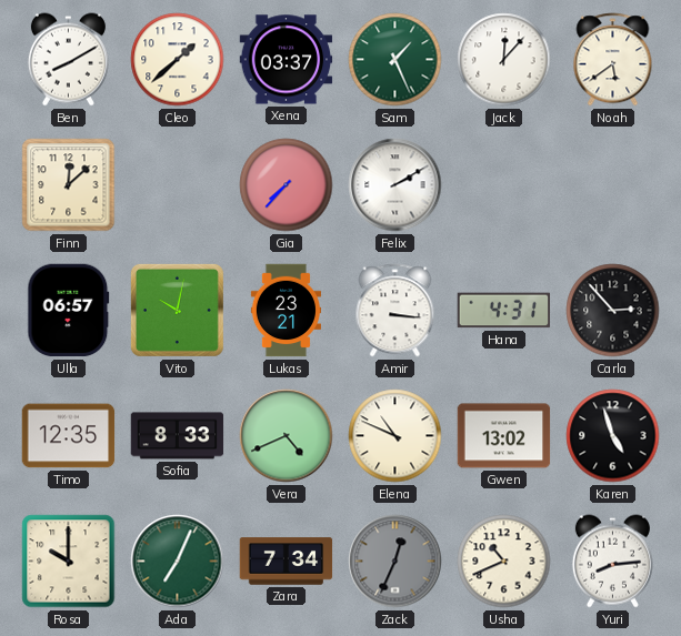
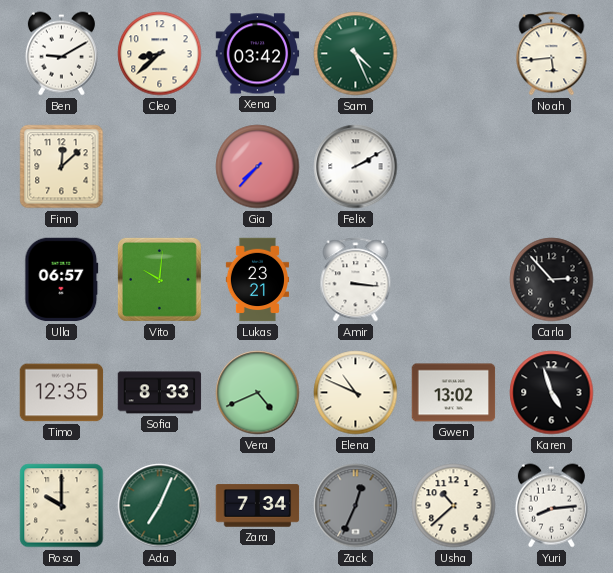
Ben: 8:10 -> 9:10 (61, 54)
Cleo: 1:38 -> 8:38 (160, 54)
Xena: 03:37 -> 03:42 (258, 54)
Sam: 1:26 -> 4:26 (356, 54)
Jack: 12:07 -> none (504, 60)
Noah: 5:39 -> 5:44 (552, 54)
Vito: 10:02 -> 10:01 (159, 279)
Hana: 4:31 -> none (504, 311)
Usha: 10:41 -> 10:38 (454, 506)
